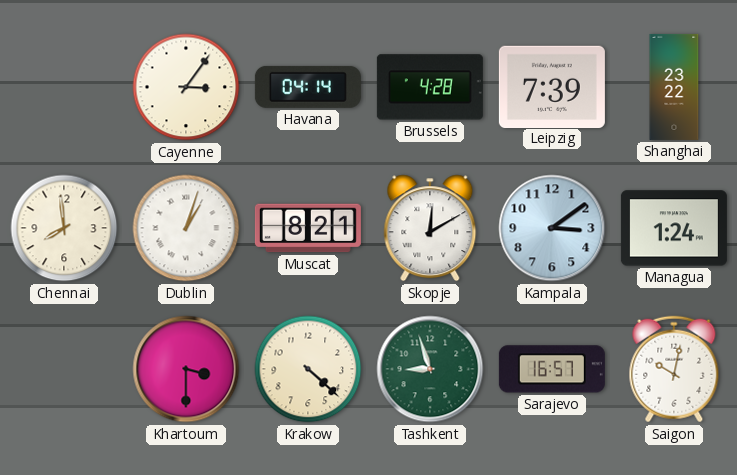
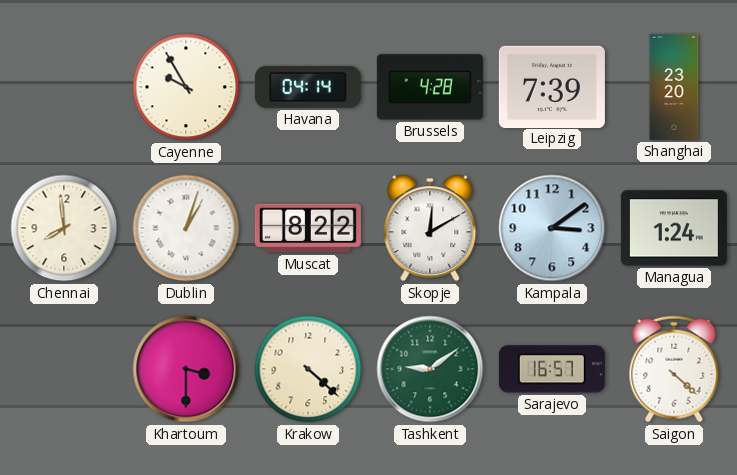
Cayenne: 3:06 -> 9:55 (186, 87)
Shanghai: 23:22 -> 23:20 (674, 87)
Muscat: 8:21 -> 8:22 (308, 228)
Tashkent: 8:57 -> 9:09 (430, 369)
Saigon: 10:02 -> 4:22 (674, 369)
